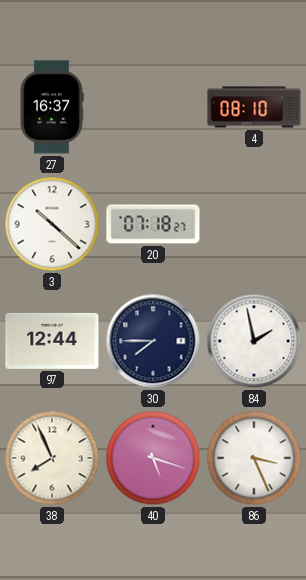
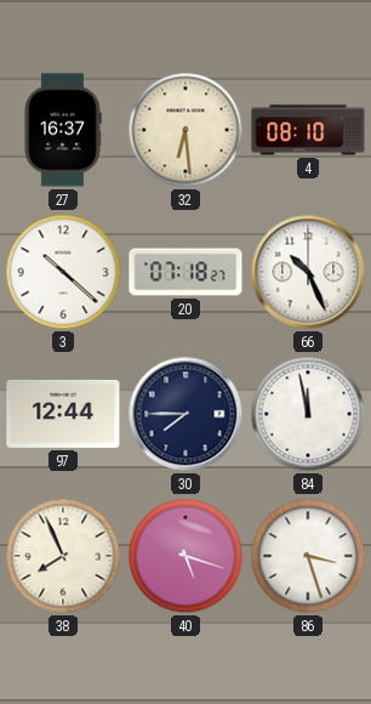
32: none -> 6:29 (185, 130)
66: none -> 10:26 (308, 272)
84: 1:58 -> 11:58 (308, 414)
86: 3:26 -> 3:27 (308, 556)
